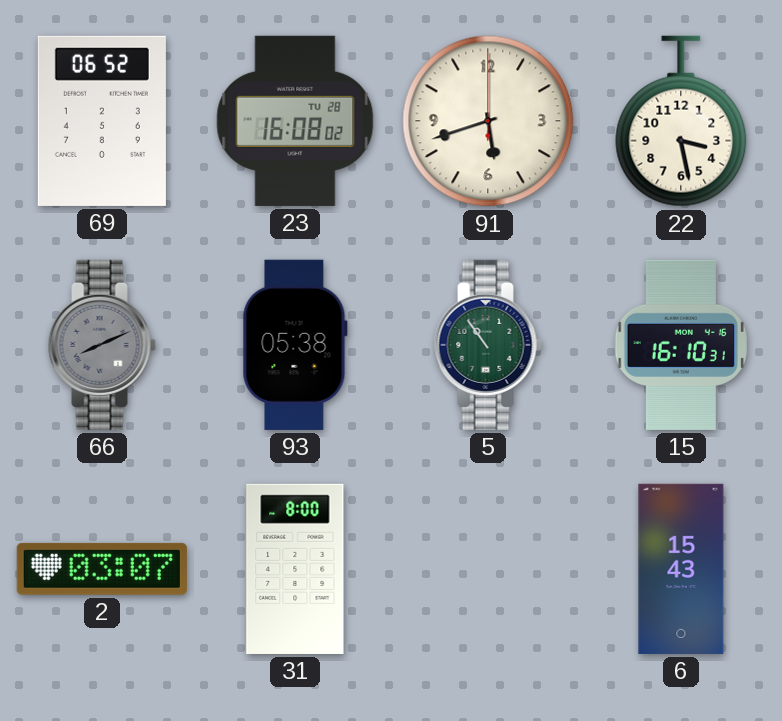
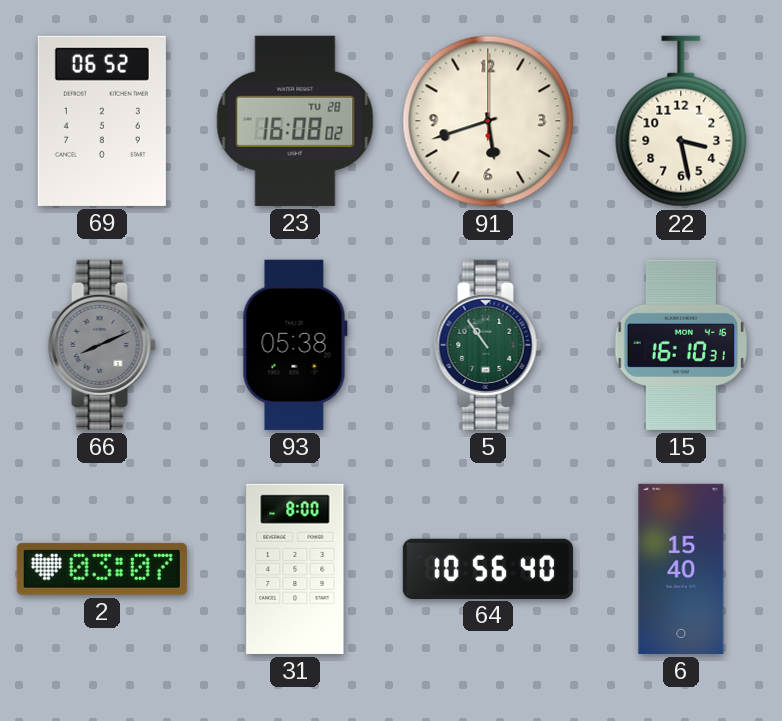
64: none -> 10:56 (488, 568)
6: 15:43 -> 15:40 (681, 569)
